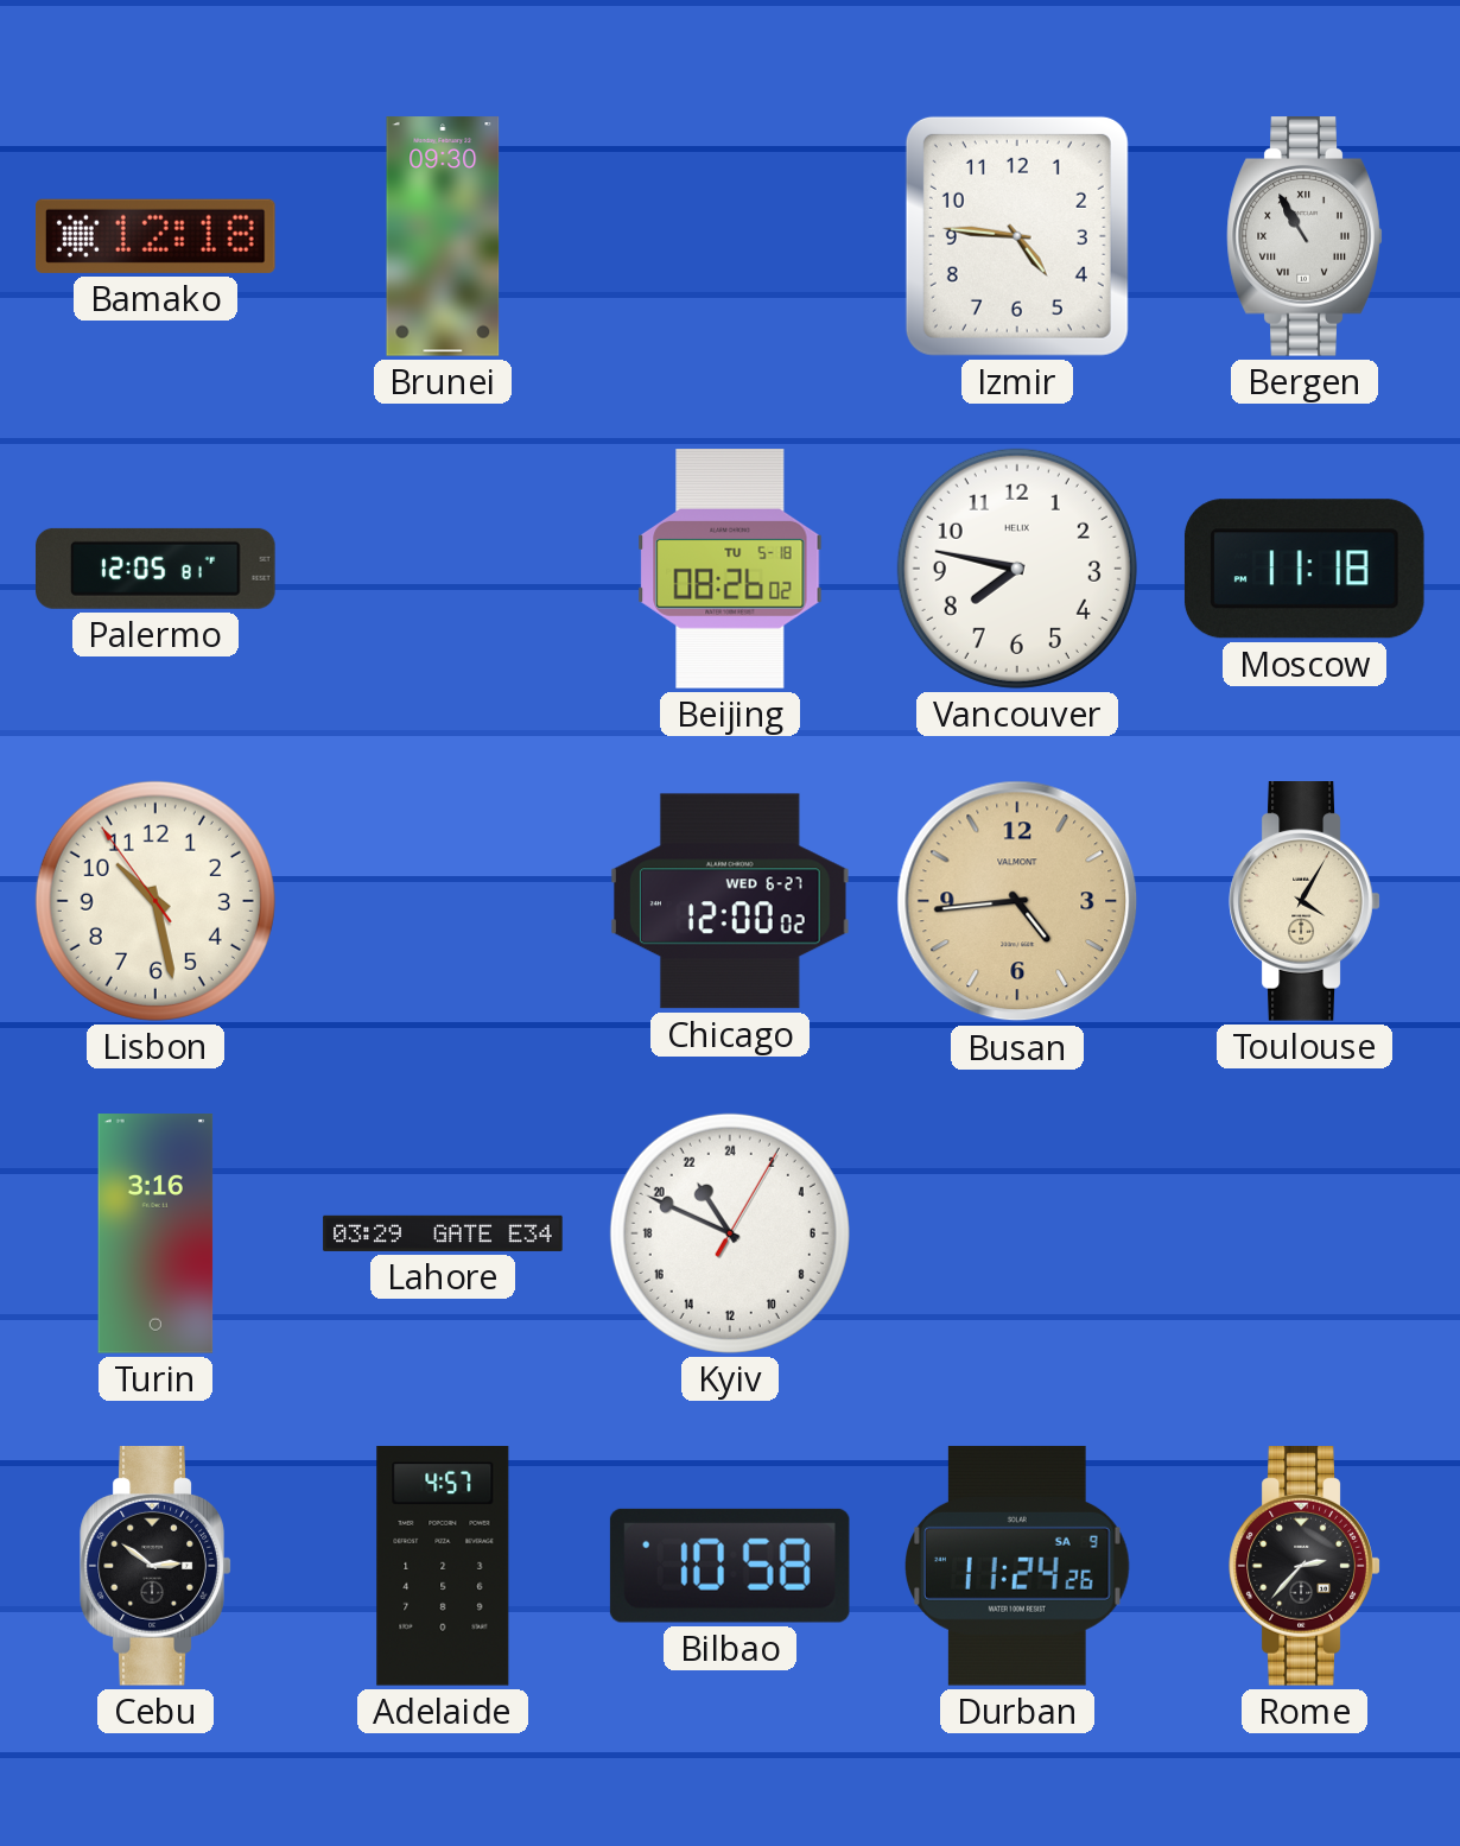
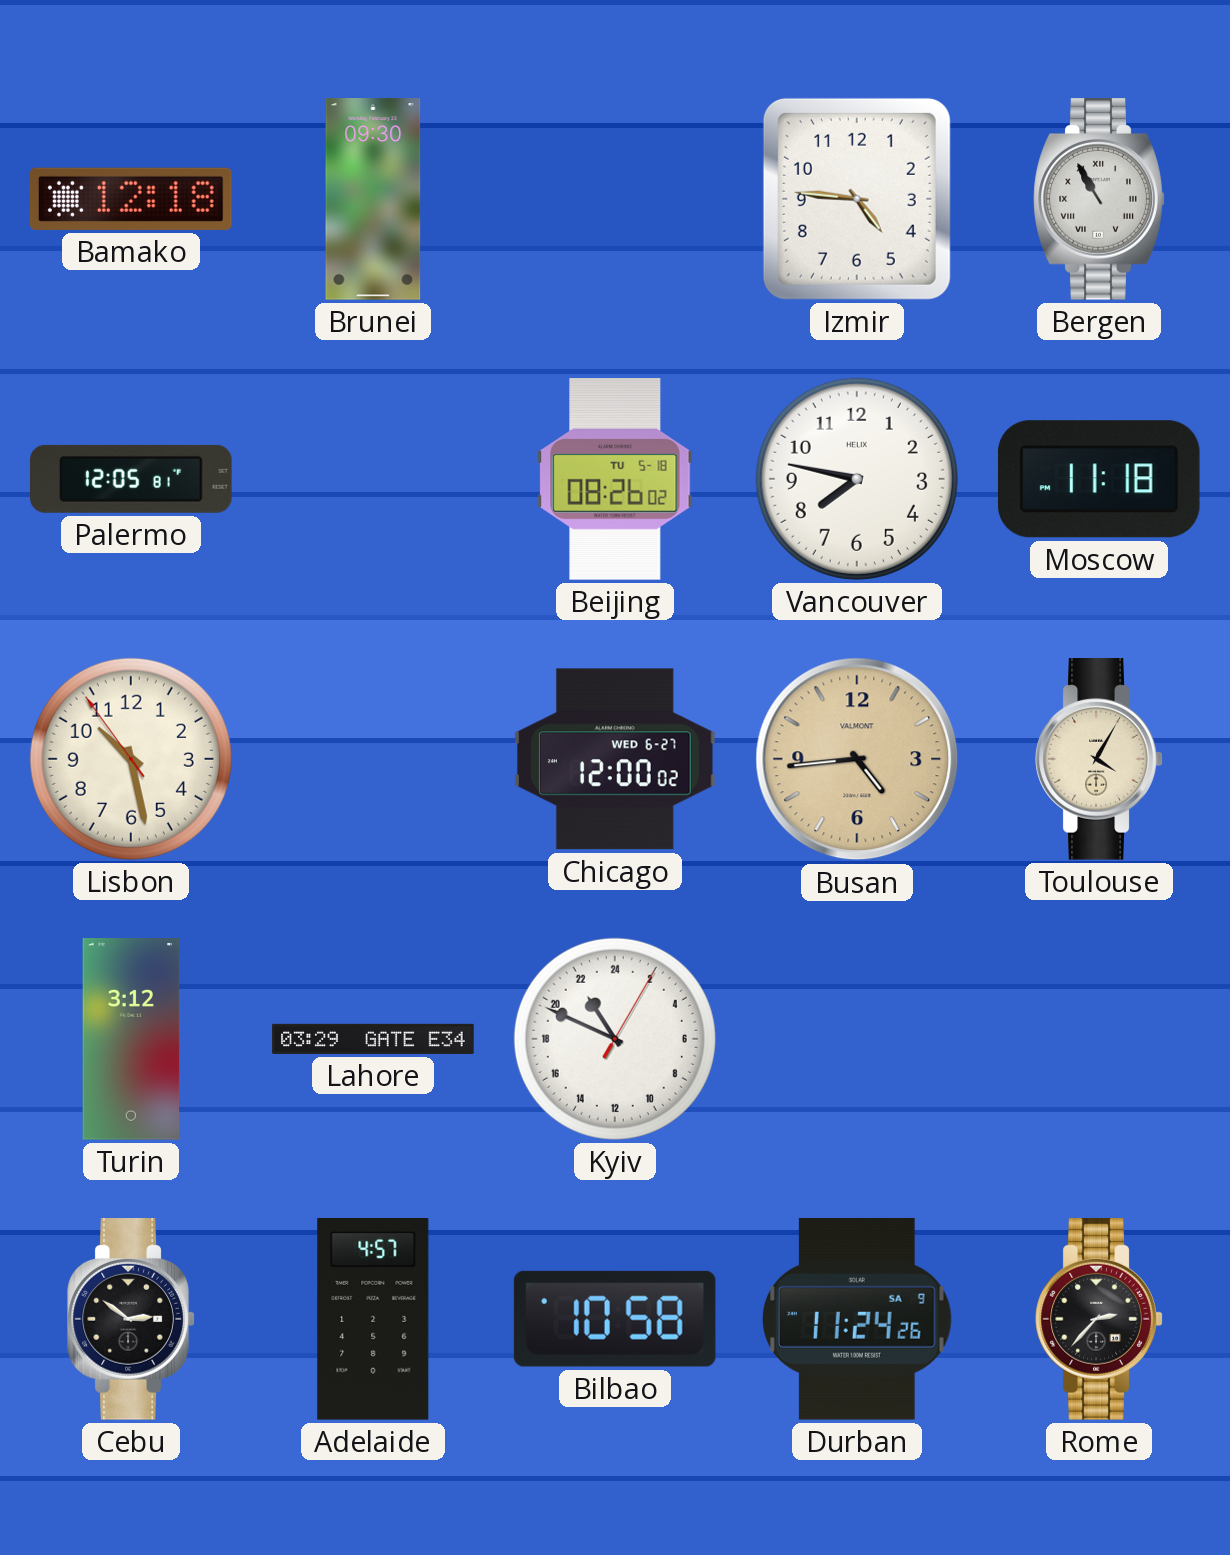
Turin: 3:16 -> 3:12 (131, 1039)
